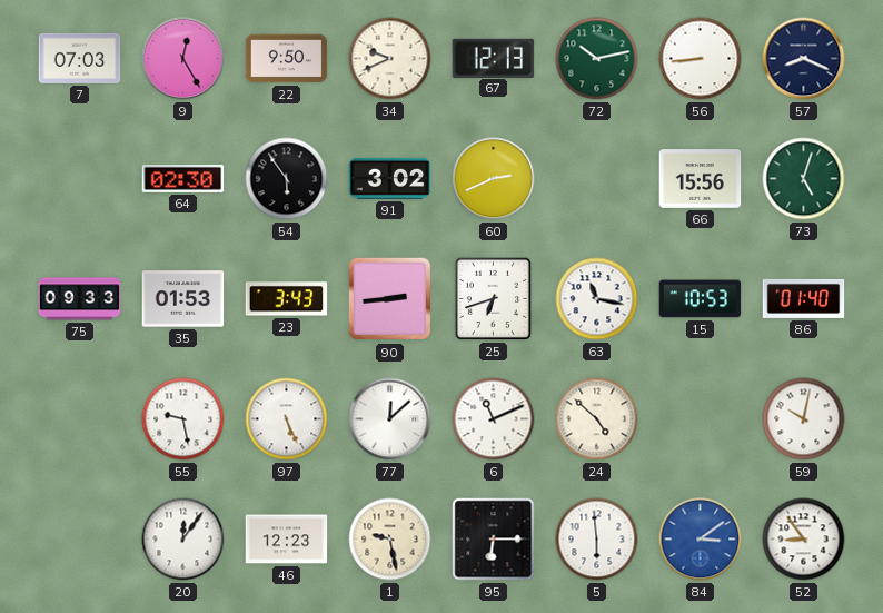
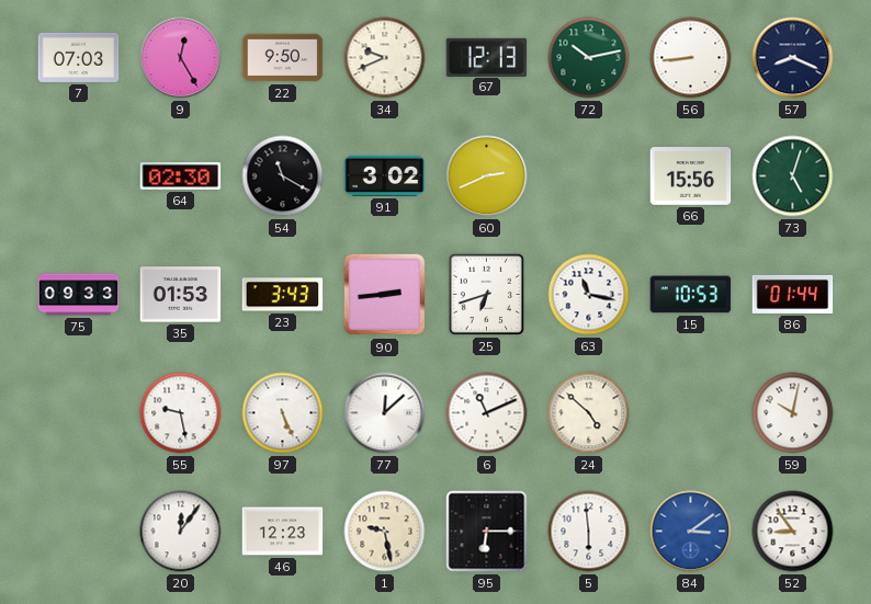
54: 5:54 -> 11:20 (283, 176)
86: 01:40 -> 01:44 (793, 294)
